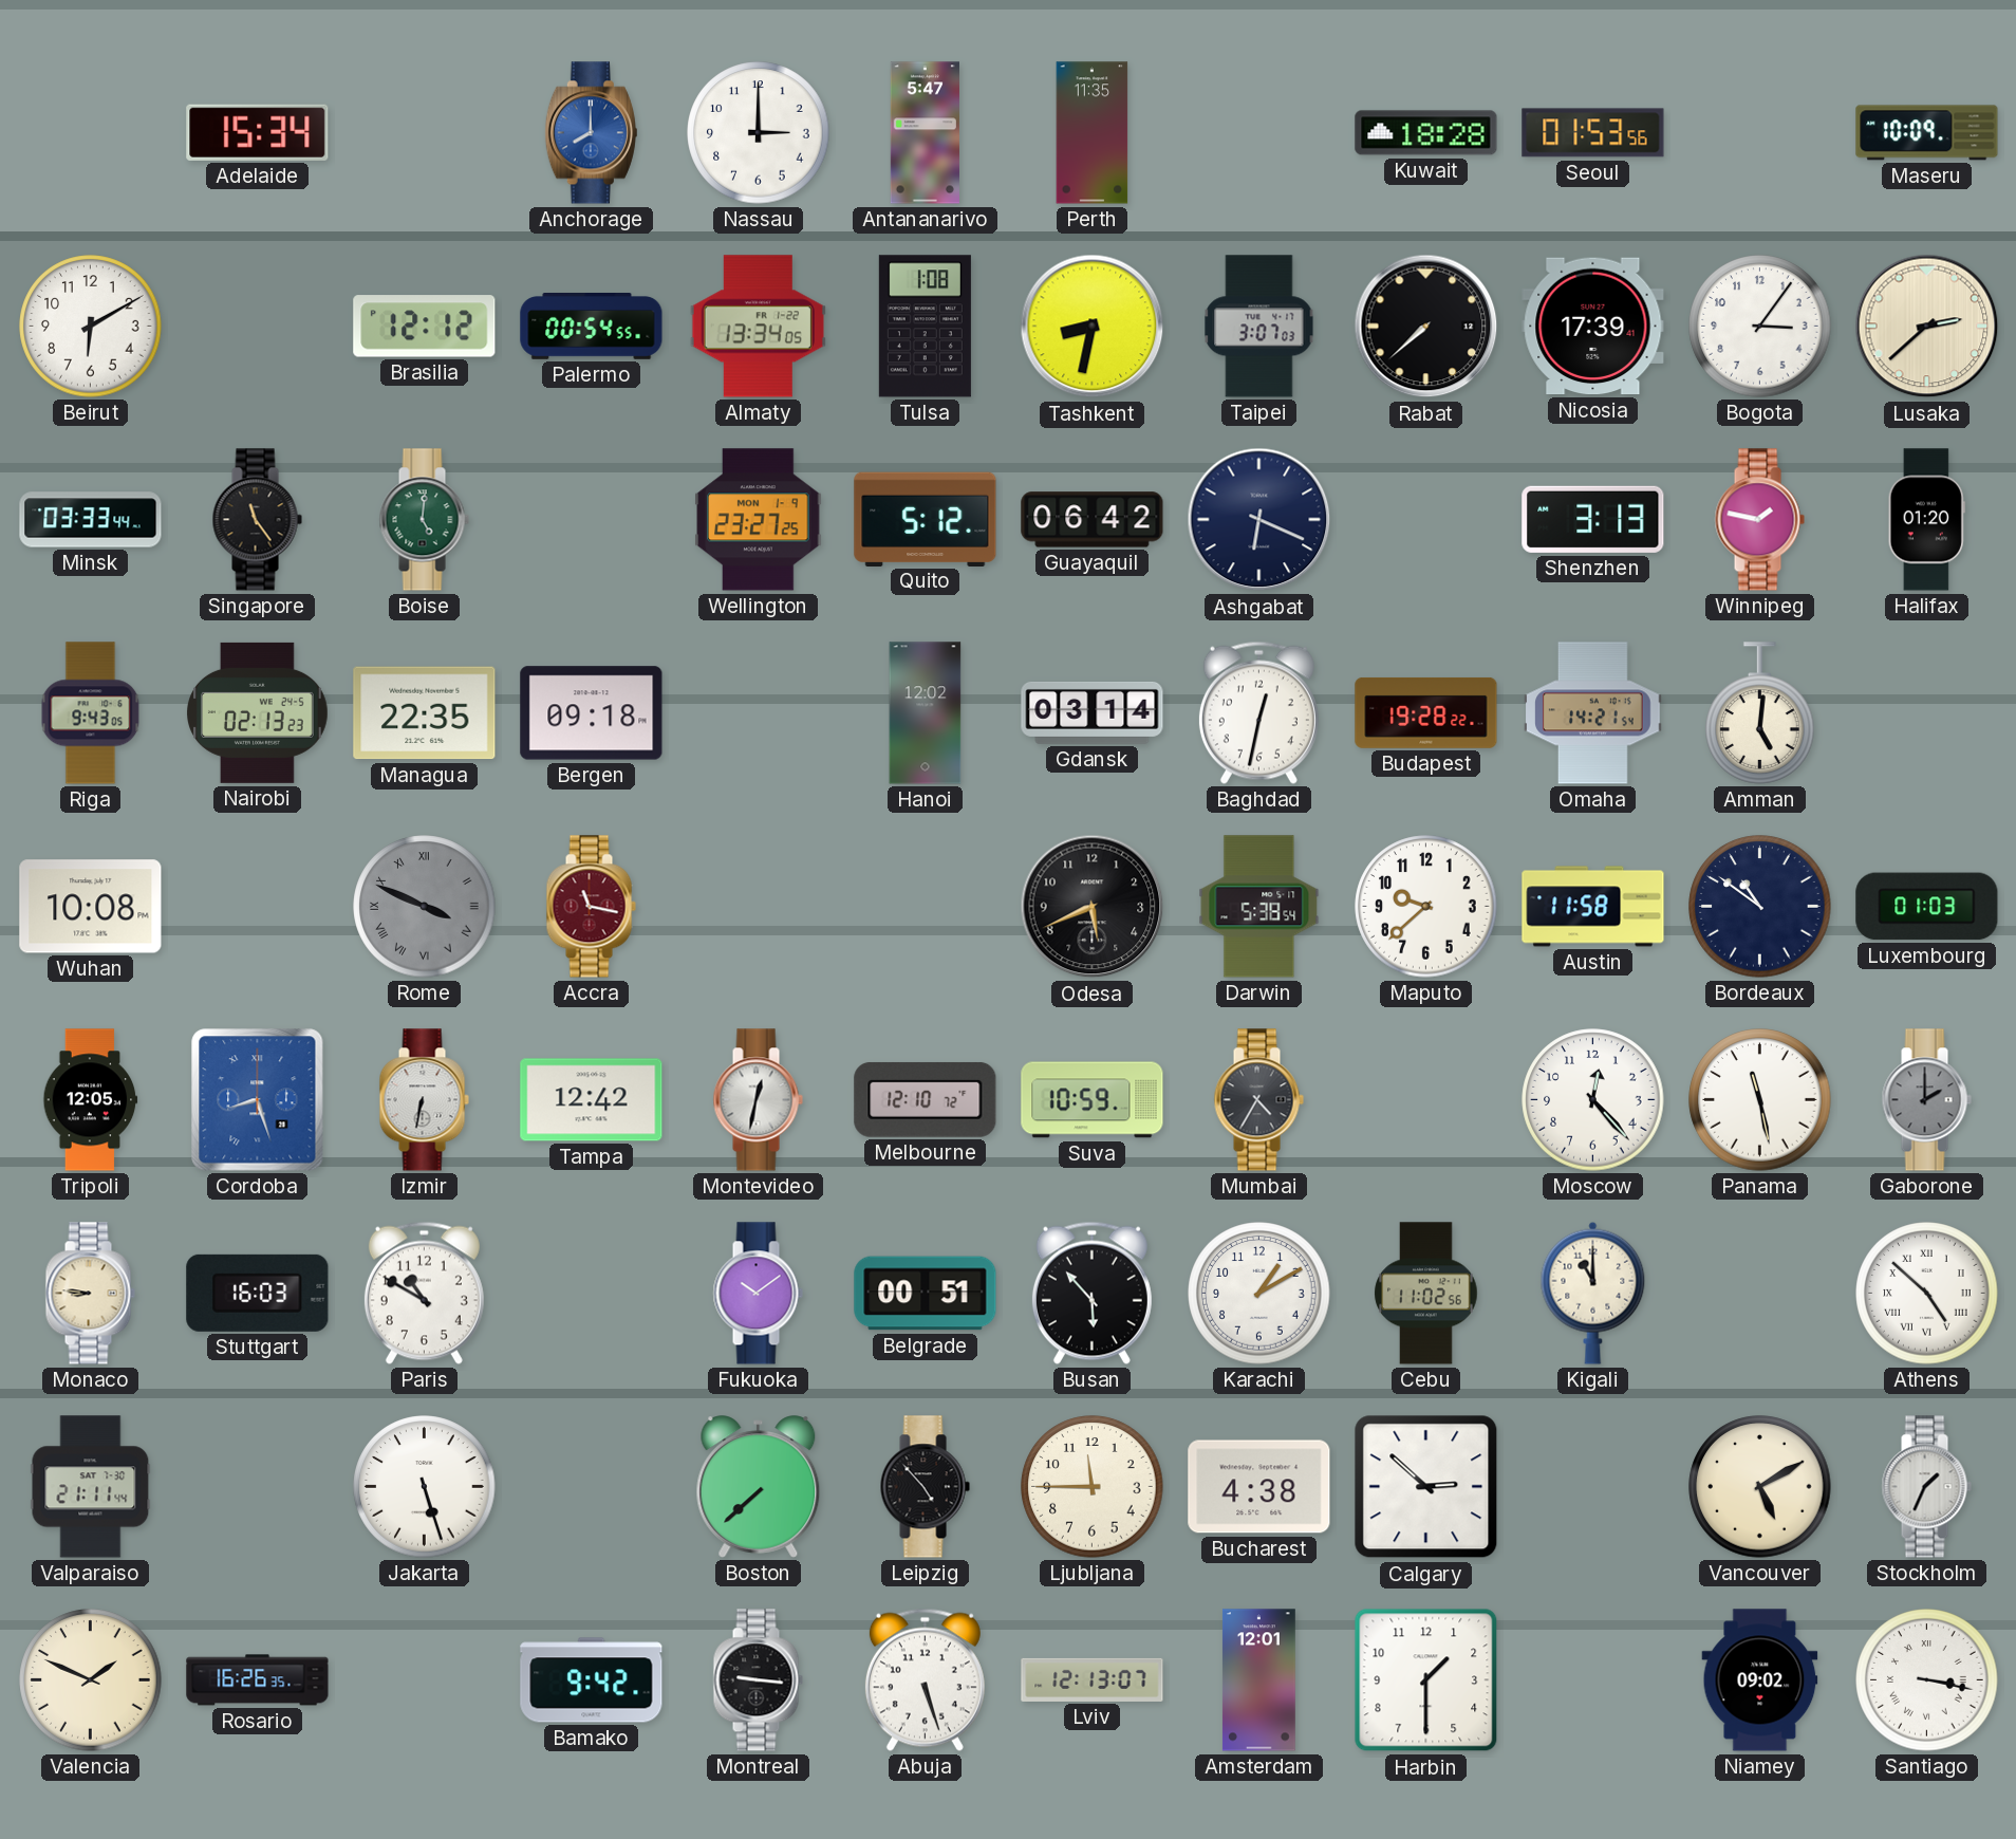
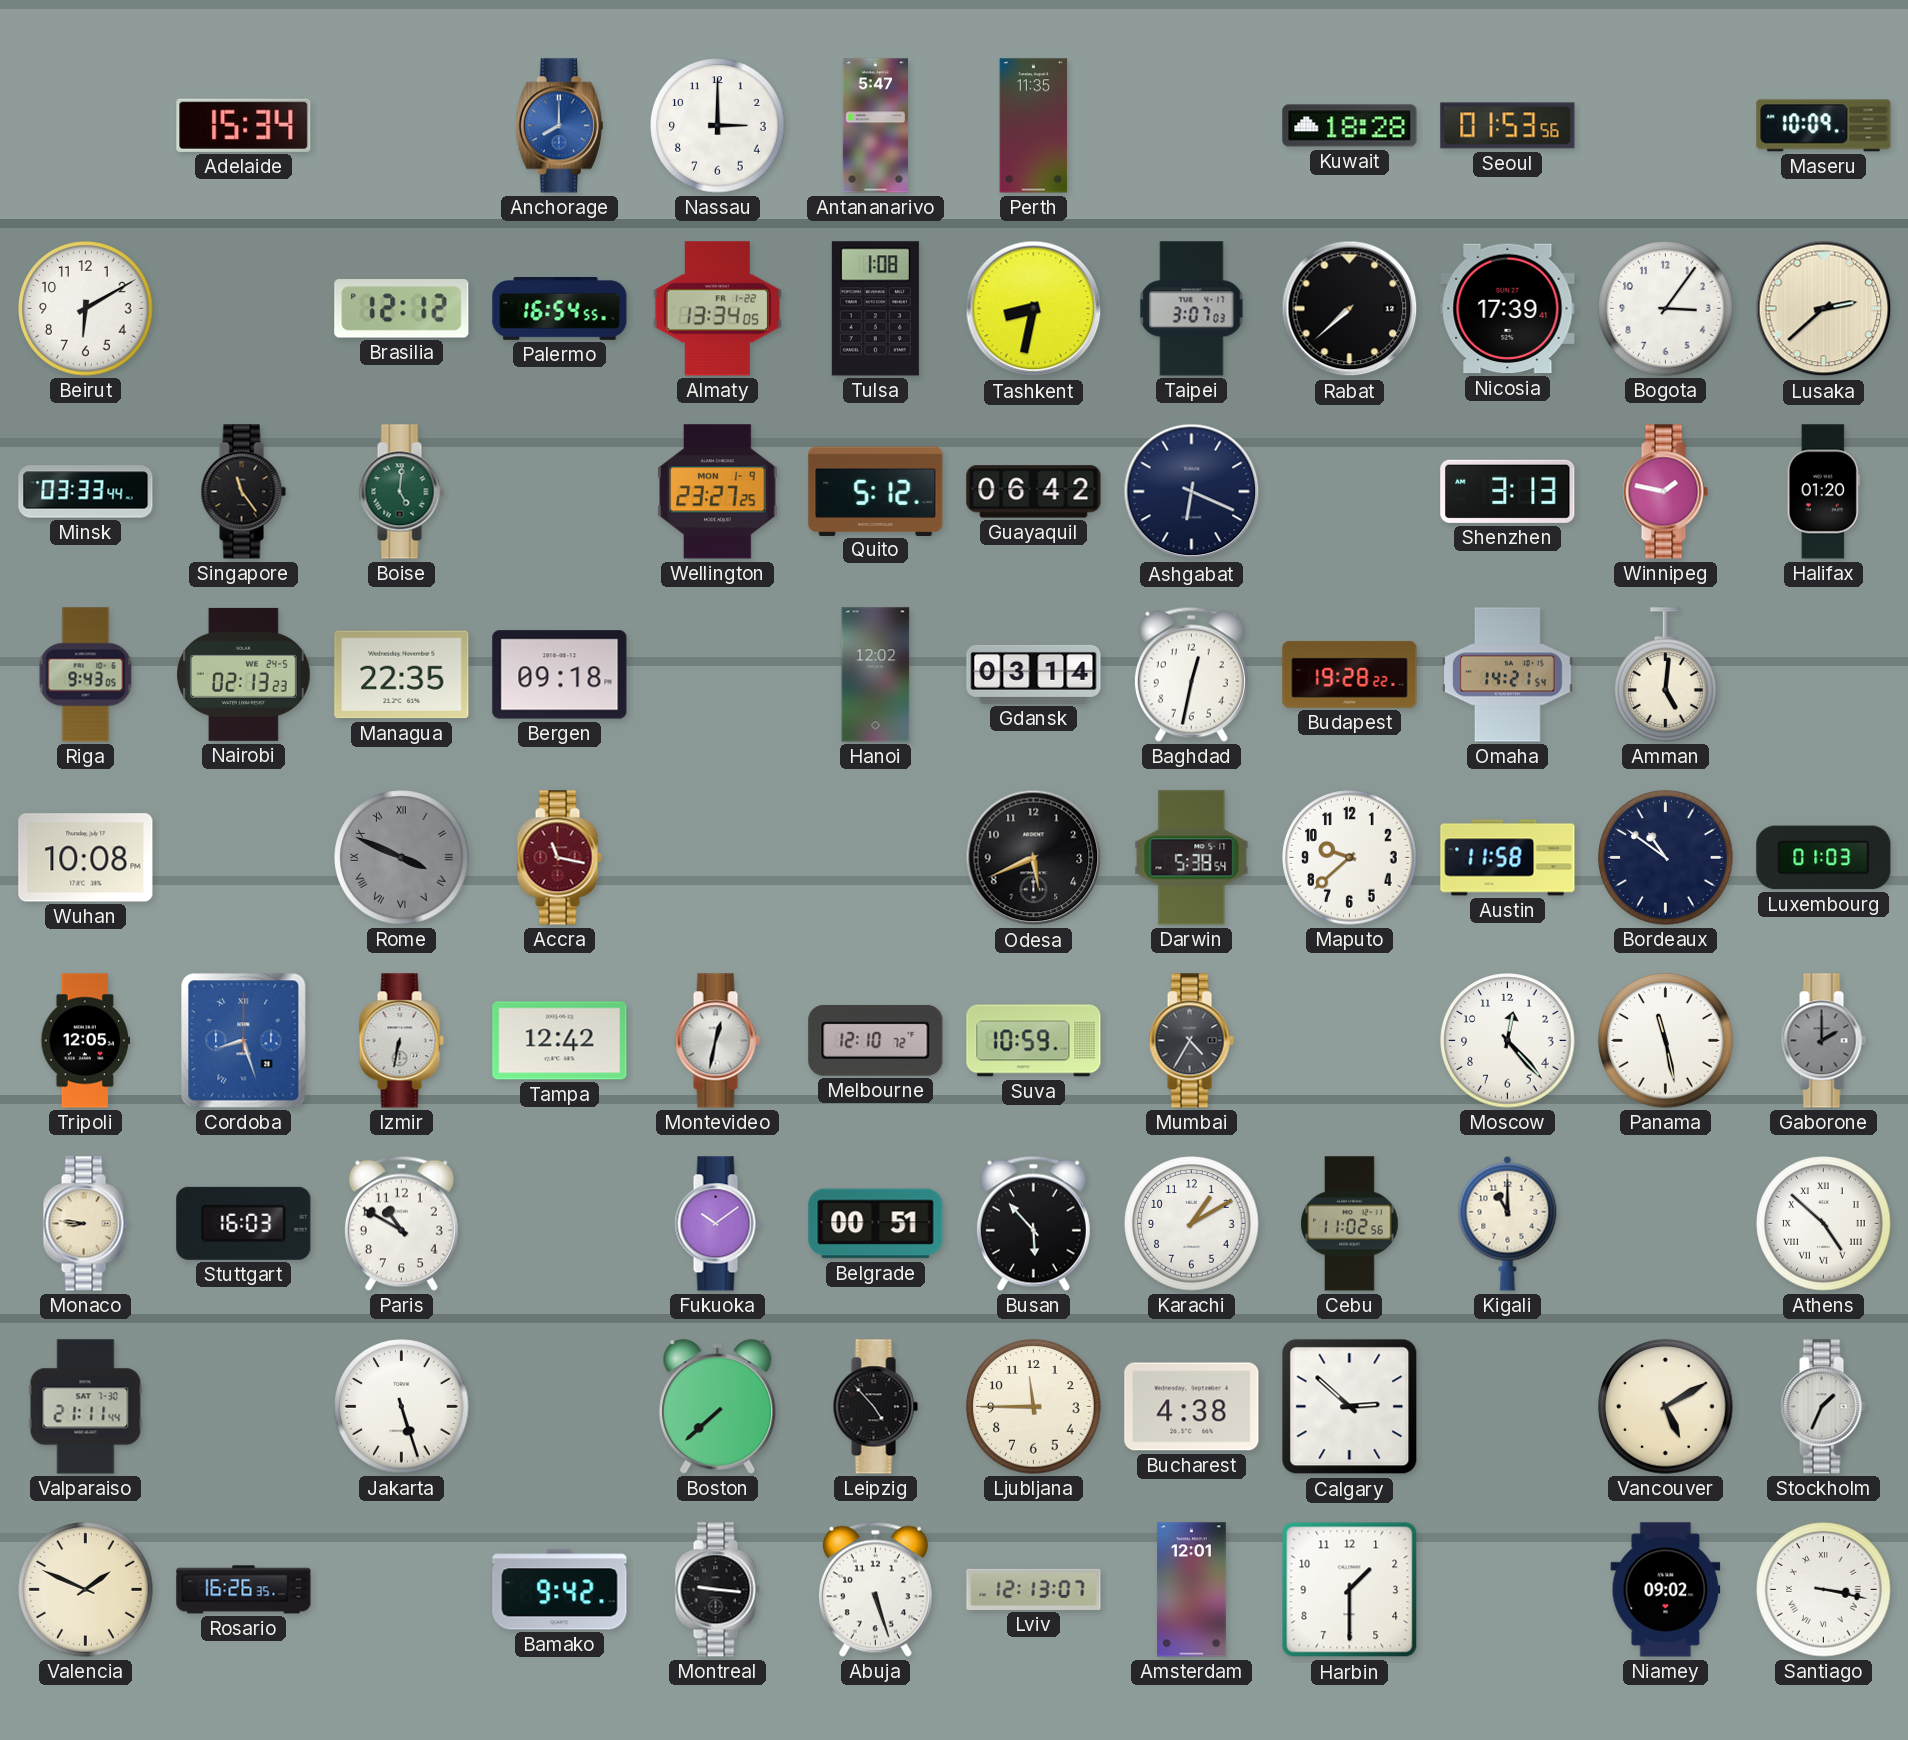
Palermo: 00:54 -> 16:54 (560, 309)
